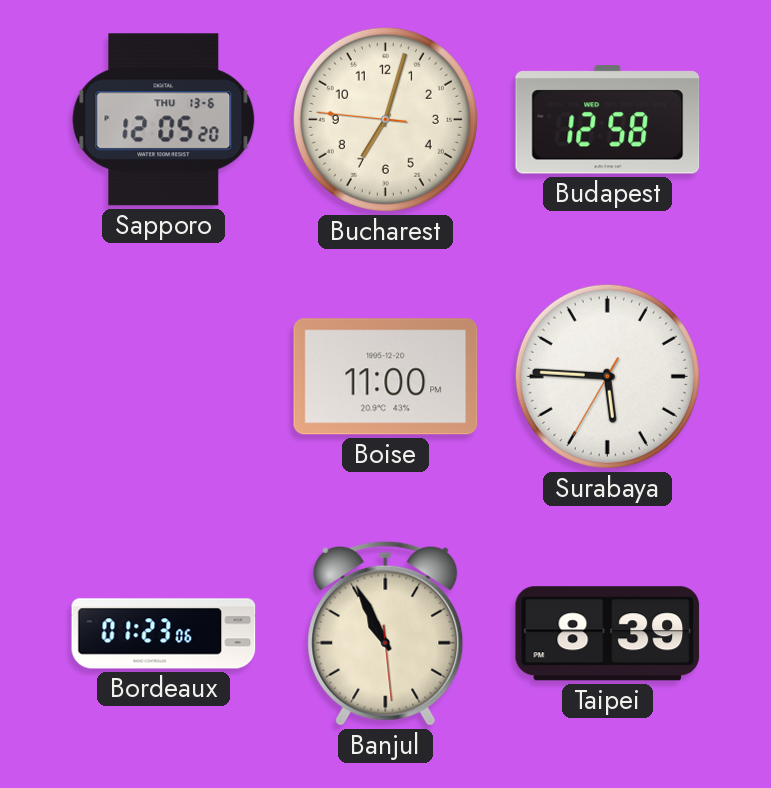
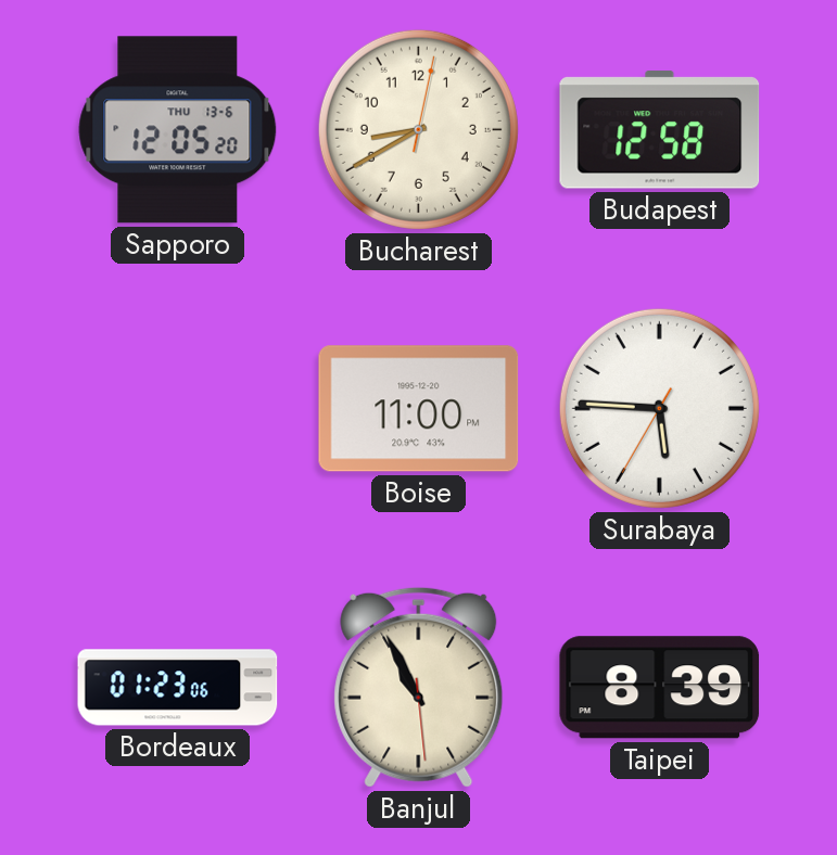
Bucharest: 7:02 -> 8:40 (418, 129)
